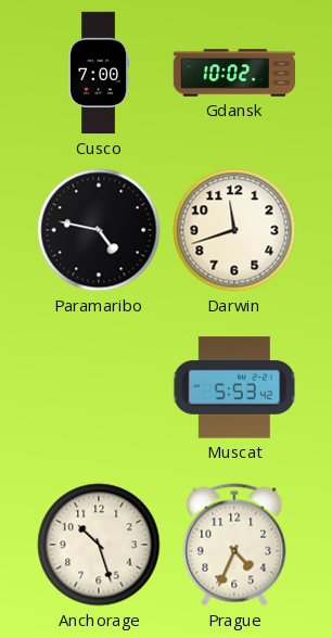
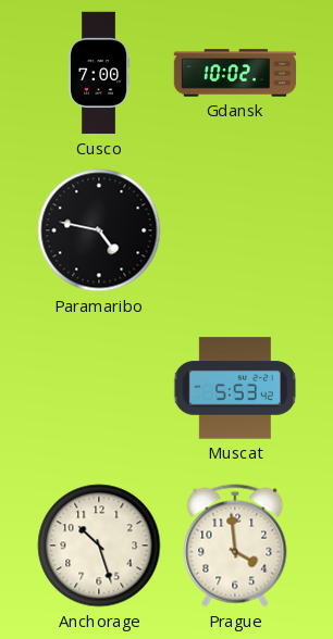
Darwin: 11:42 -> none (234, 230)
Prague: 4:34 -> 3:59 (235, 546)
